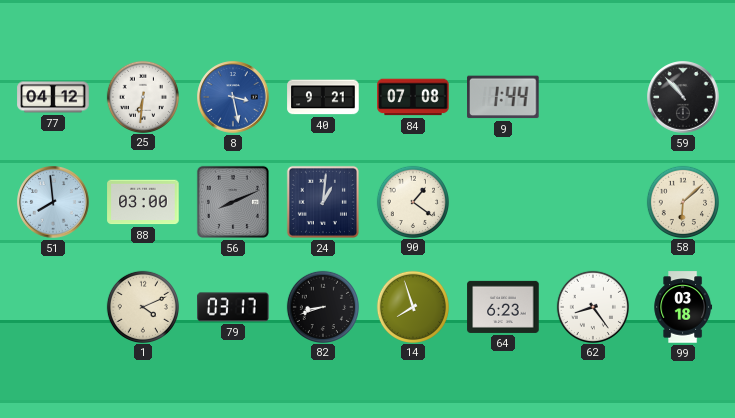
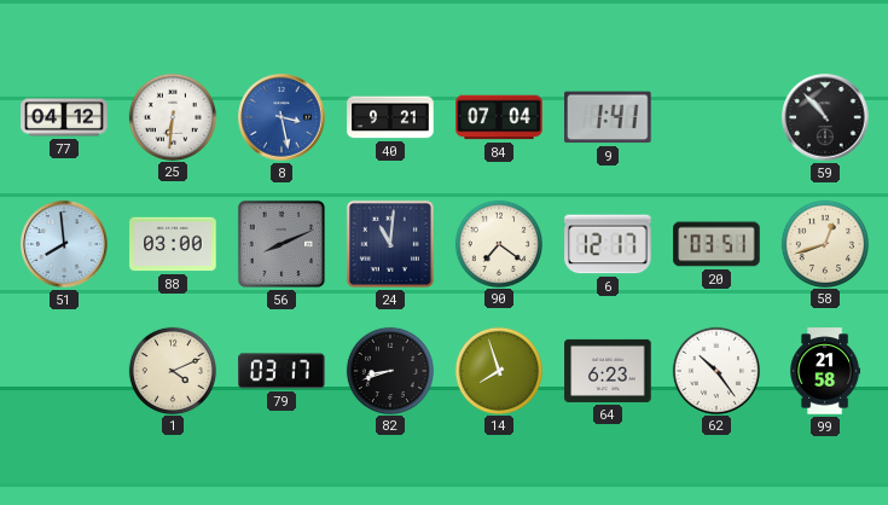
84: 07:08 -> 07:04 (499, 117)
9: 1:44 -> 1:41 (608, 117)
24: 1:01 -> 11:01 (390, 244)
90: 1:21 -> 7:21 (498, 243)
6: none -> 12:17 (608, 244)
20: none -> 03:51 (716, 244)
58: 6:08 -> 12:42 (824, 243)
62: 8:24 -> 10:24 (715, 370)
99: 03:18 -> 21:58 (825, 371)
